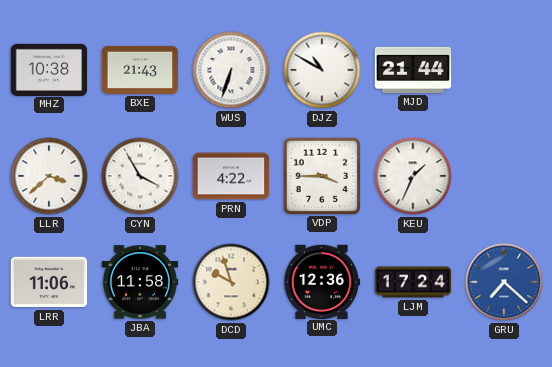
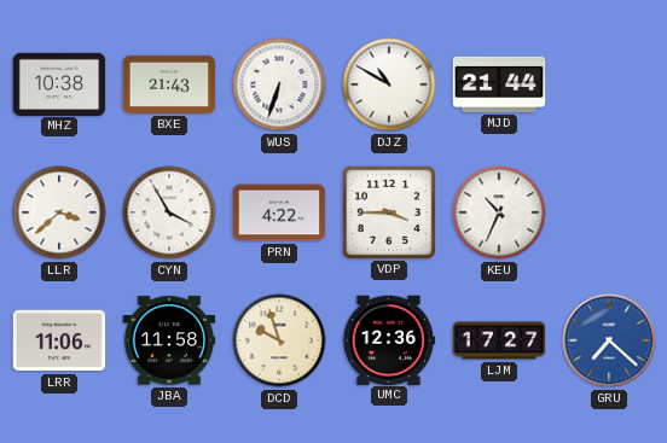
KEU: 1:34 -> 10:34 (499, 212)
LJM: 17:24 -> 17:27 (499, 340)
